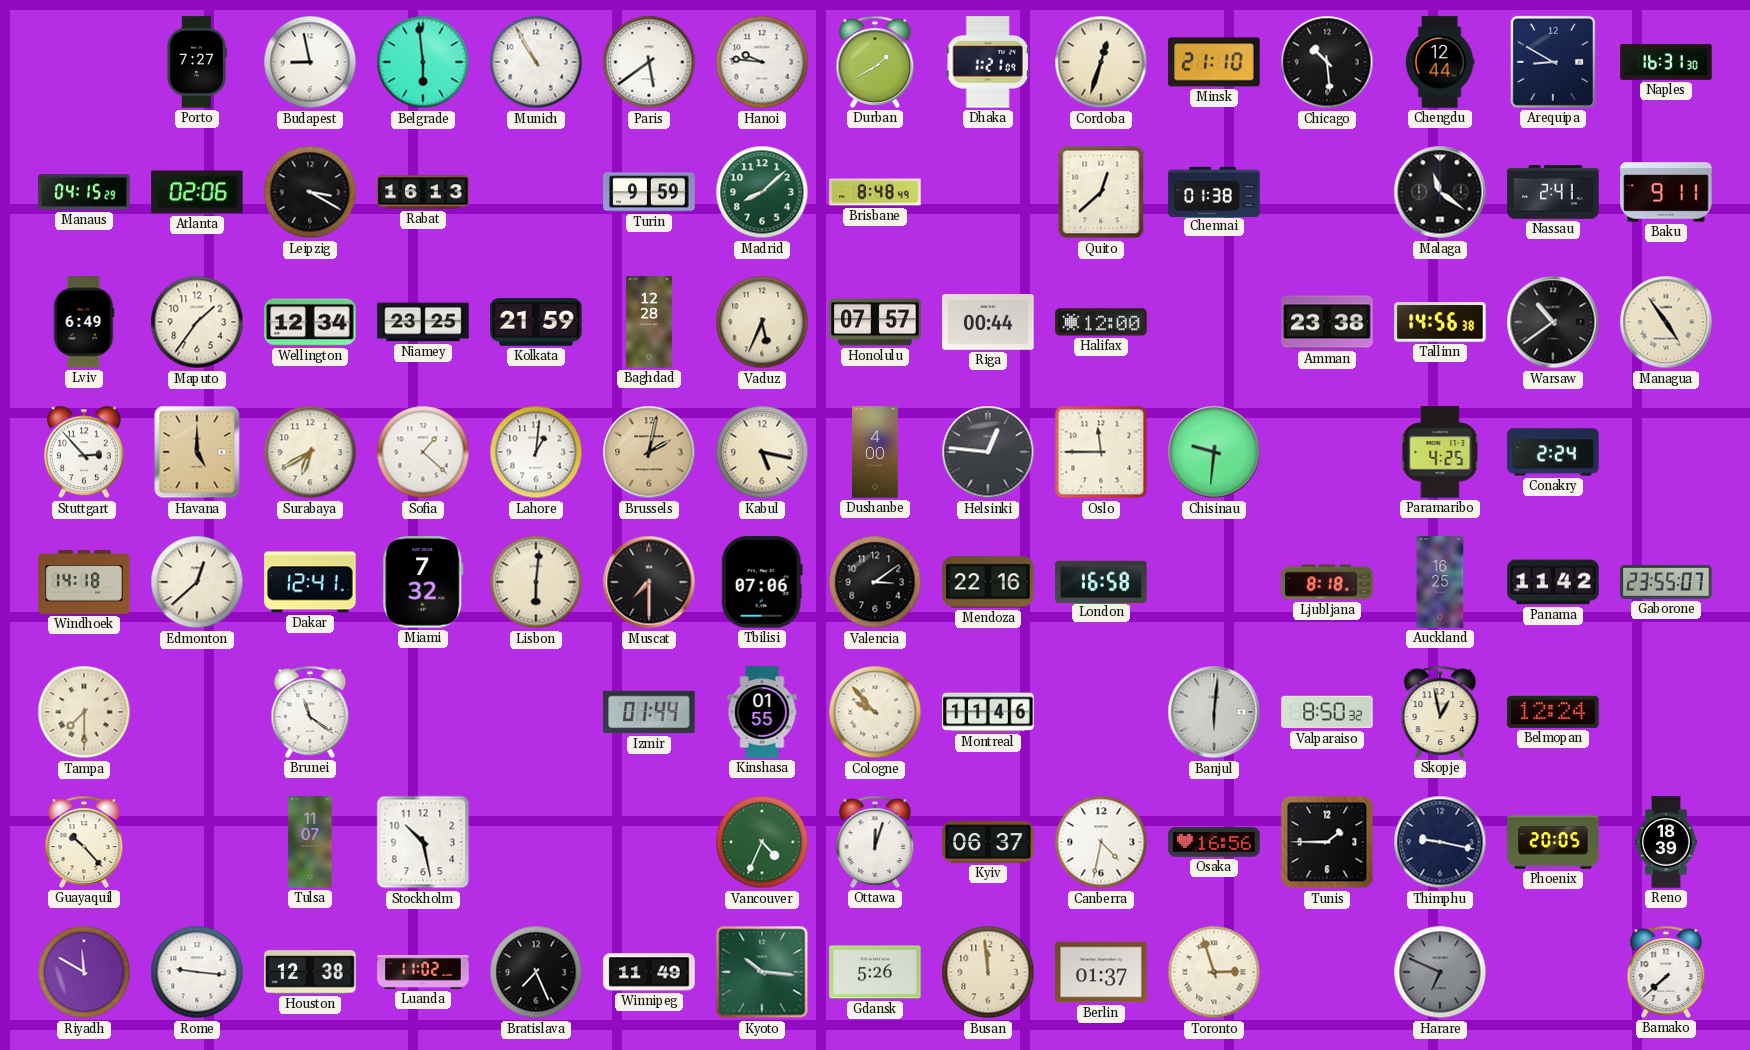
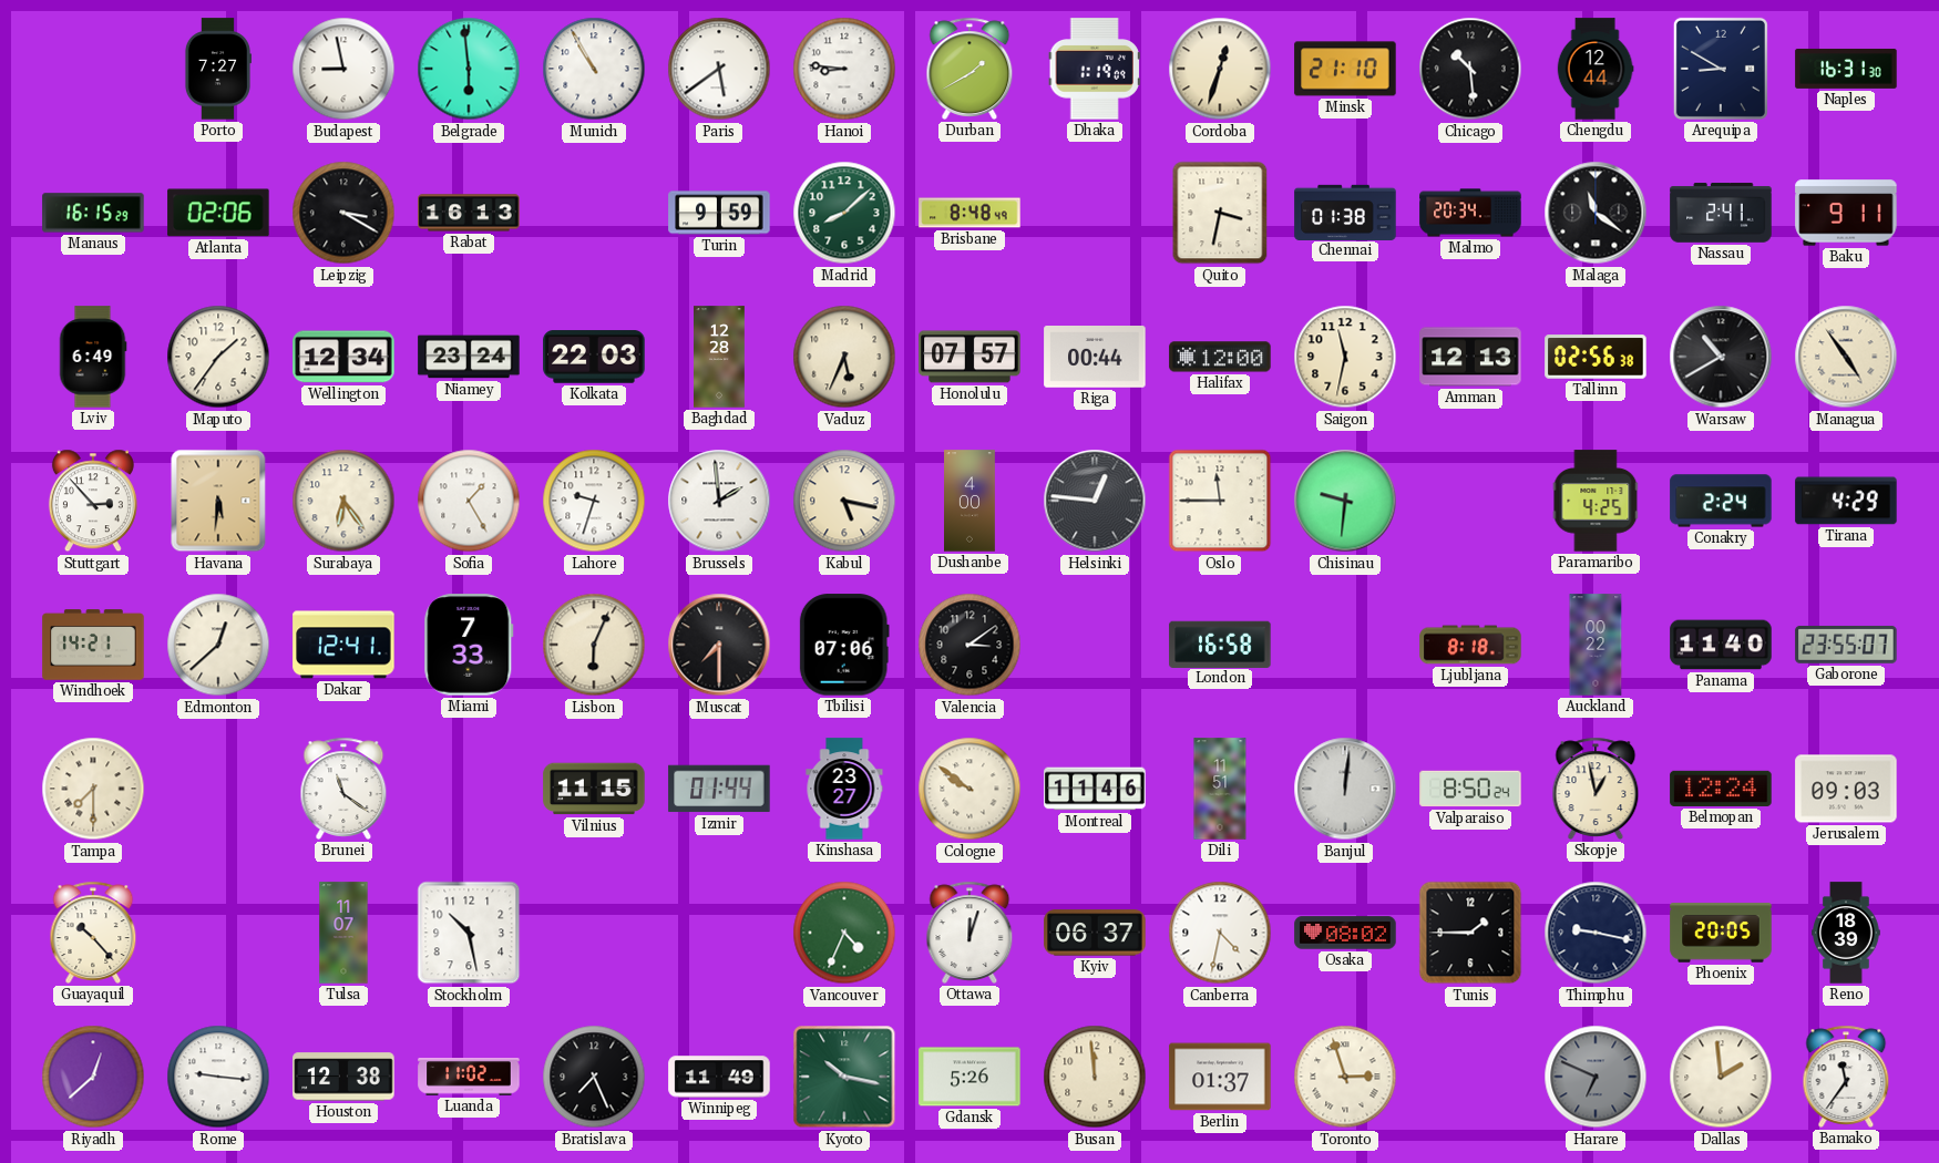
Hanoi: 9:46 -> 8:46 (844, 69)
Dhaka: 1:21 -> 1:19 (1095, 69)
Manaus: 04:15 -> 16:15 (93, 213)
Quito: 12:38 -> 3:32 (1220, 213)
Malmo: none -> 20:34 (1470, 213)
Niamey: 23:25 -> 23:24 (469, 357)
Kolkata: 21:59 -> 22:03 (594, 357)
Saigon: none -> 11:32 (1345, 357)
Amman: 23:38 -> 12:13 (1470, 357)
Tallinn: 14:56 -> 02:56 (1596, 357)
Warsaw: 10:39 -> 10:40 (1721, 357)
Havana: 5:00 -> 5:31 (218, 501)
Surabaya: 6:40 -> 6:24 (343, 501)
Sofia: 1:22 -> 1:25 (469, 501)
Lahore: 1:01 -> 9:33 (594, 501)
Brussels: 2:02 -> 1:59 (719, 501)
Brussels dial: champagne -> white (719, 501)
Tirana: none -> 4:29 (1846, 501)
Windhoek: 14:18 -> 14:21 (93, 645)
Miami: 7:32 -> 7:33 (469, 645)
Lisbon: 6:01 -> 6:04 (594, 645)
Mendoza: 22:16 -> none (988, 582)
Auckland: 16:25 -> 00:22 (1596, 645)
Panama: 11:42 -> 11:40 (1721, 645)
Vilnius: none -> 11:15 (594, 789)
Kinshasa: 01:55 -> 23:27 (844, 789)
Cologne: 9:53 -> 9:51 (970, 789)
Dili: none -> 11:51 (1220, 789)
Banjul: 6:01 -> 12:01 (1345, 789)
Valparaiso: 8:50:32 -> 8:50:24 (1470, 789)
Jerusalem: none -> 09:03 (1846, 789)
Osaka: 16:56 -> 08:02 (1345, 933)
Riyadh: 11:50 -> 12:38 (93, 1077)
Kyoto: 10:16 -> 10:17 (844, 1077)
Dallas: none -> 1:59 (1721, 1077)
Bamako: 7:38 -> 11:36 (1846, 1077)
